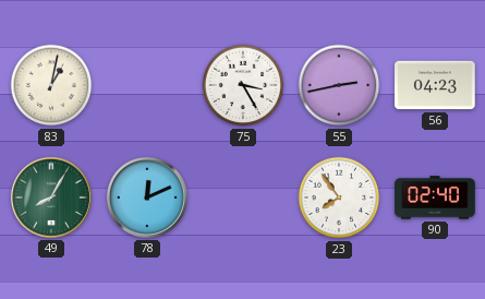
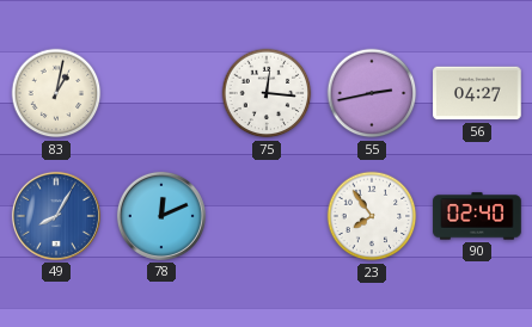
75: 3:25 -> 12:16 (267, 93)
56: 04:23 -> 04:27 (477, 93)
49 dial: green -> blue (56, 216)
